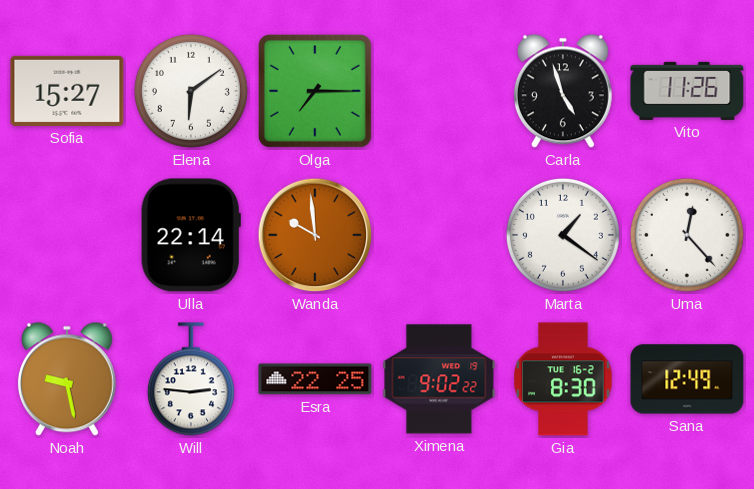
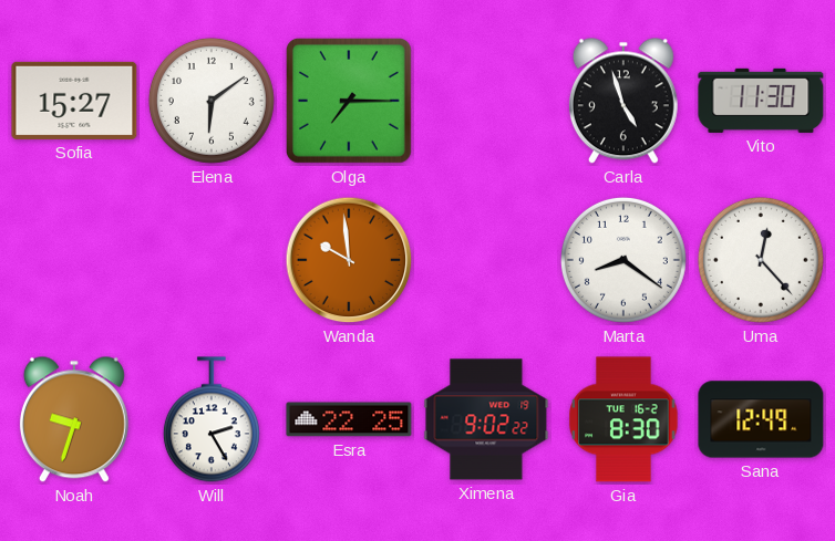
Vito: 11:26 -> 11:30 (761, 101)
Ulla: 22:14 -> none (191, 235)
Marta: 1:21 -> 8:21 (623, 260)
Noah: 9:28 -> 9:33 (74, 419)
Will: 2:46 -> 2:25 (212, 419)
